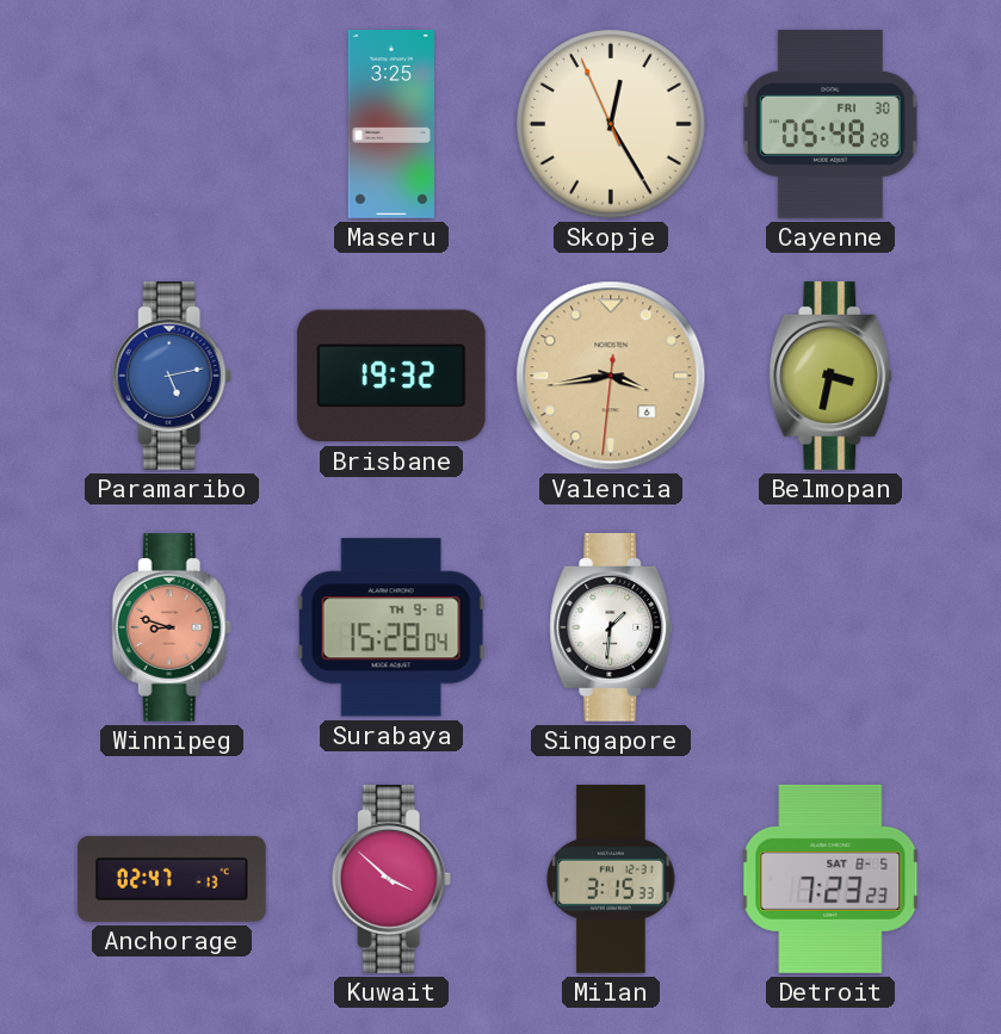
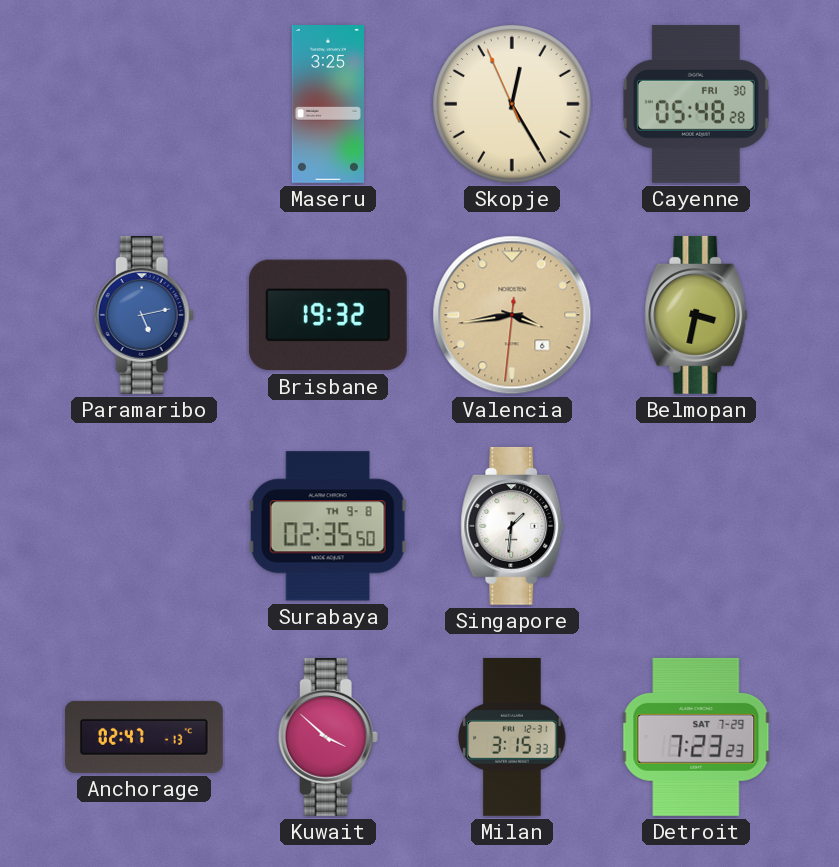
Winnipeg: 8:48 -> none (172, 627)
Surabaya: 15:28 -> 02:35 (328, 526)
Detroit date: SAT 8-5 -> SAT 7-29 (696, 737)
